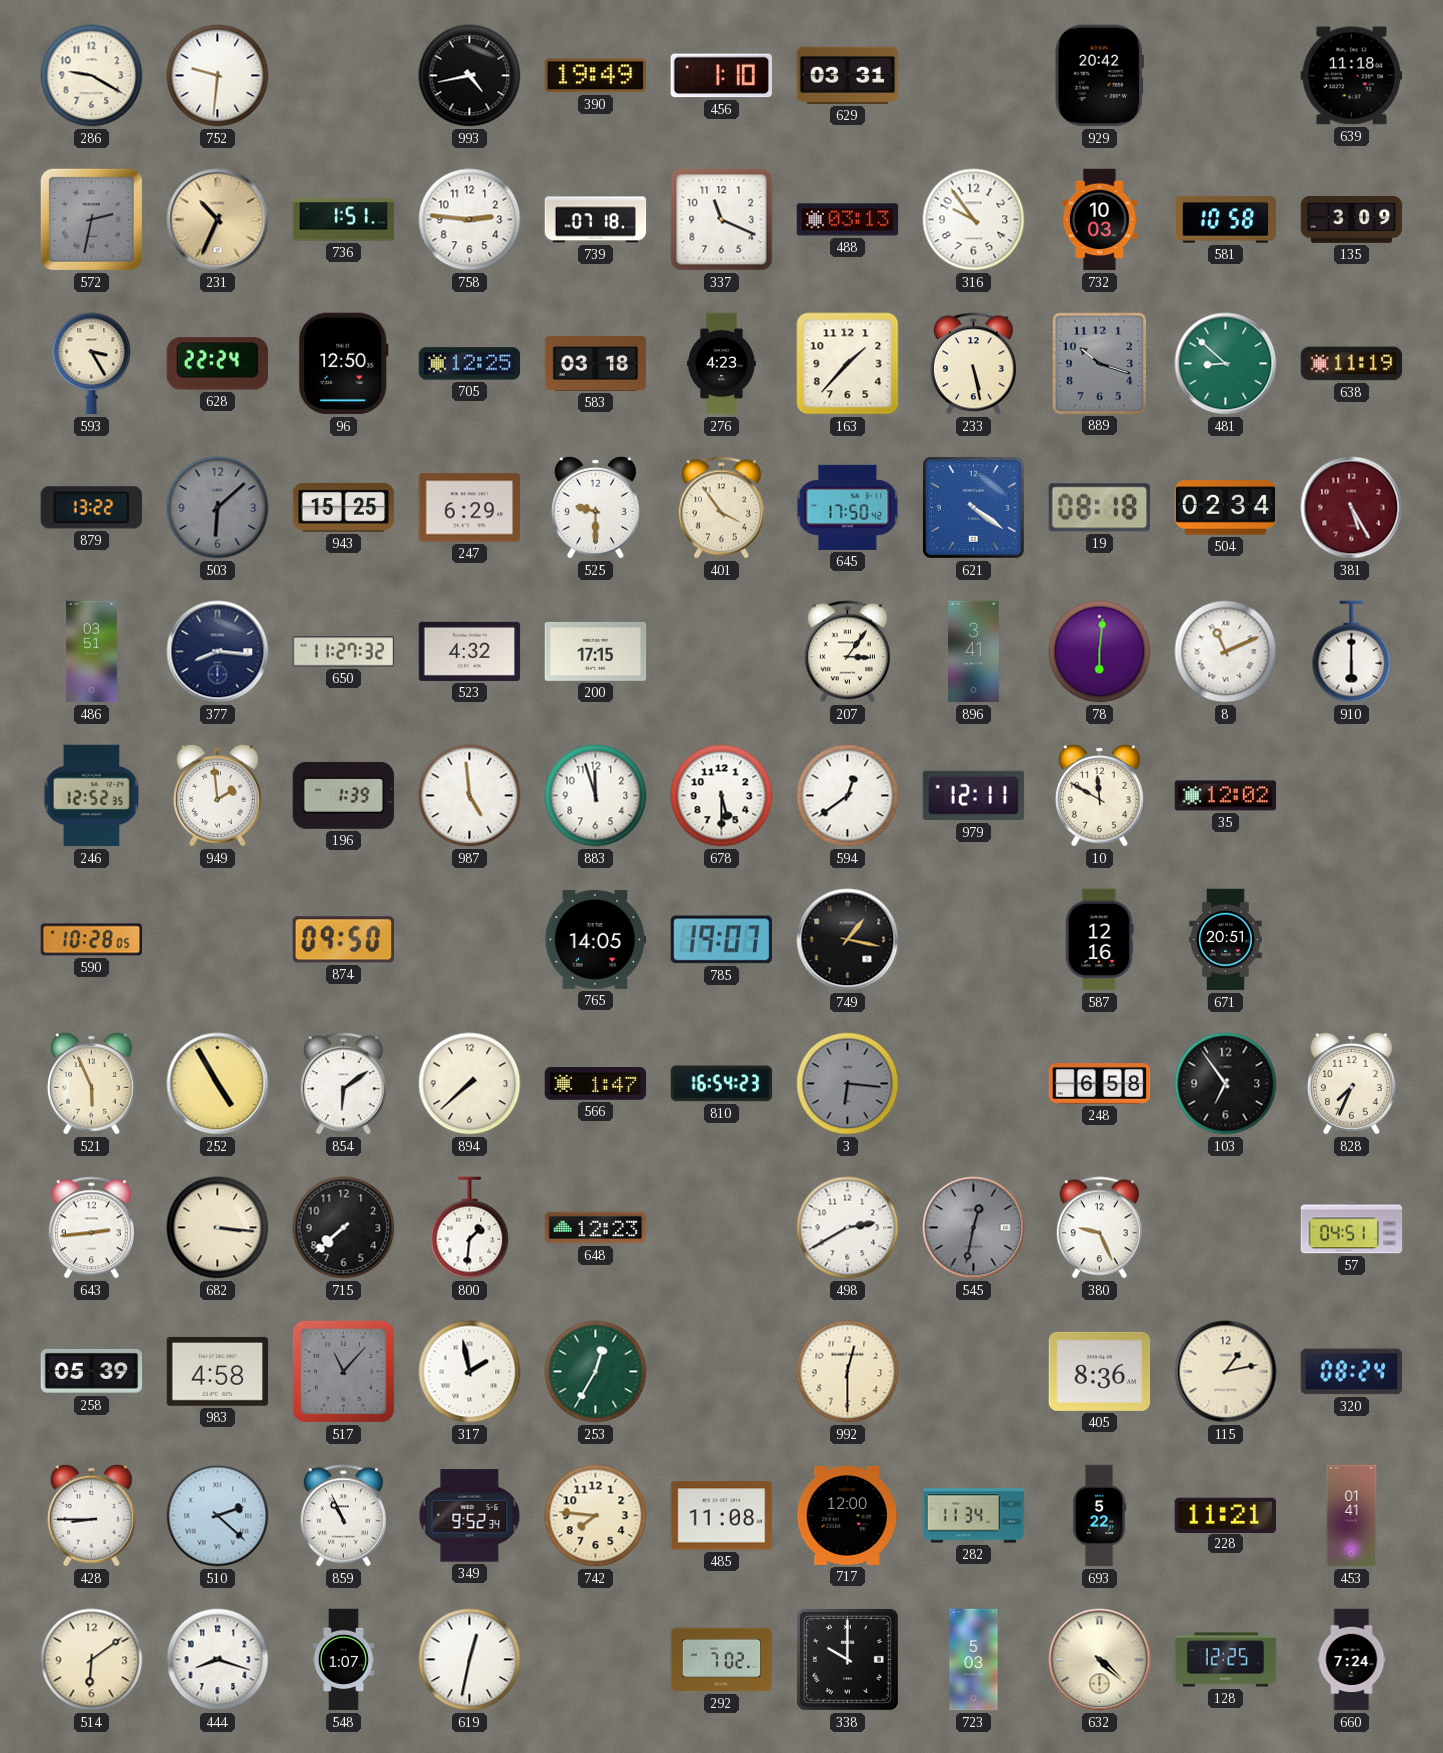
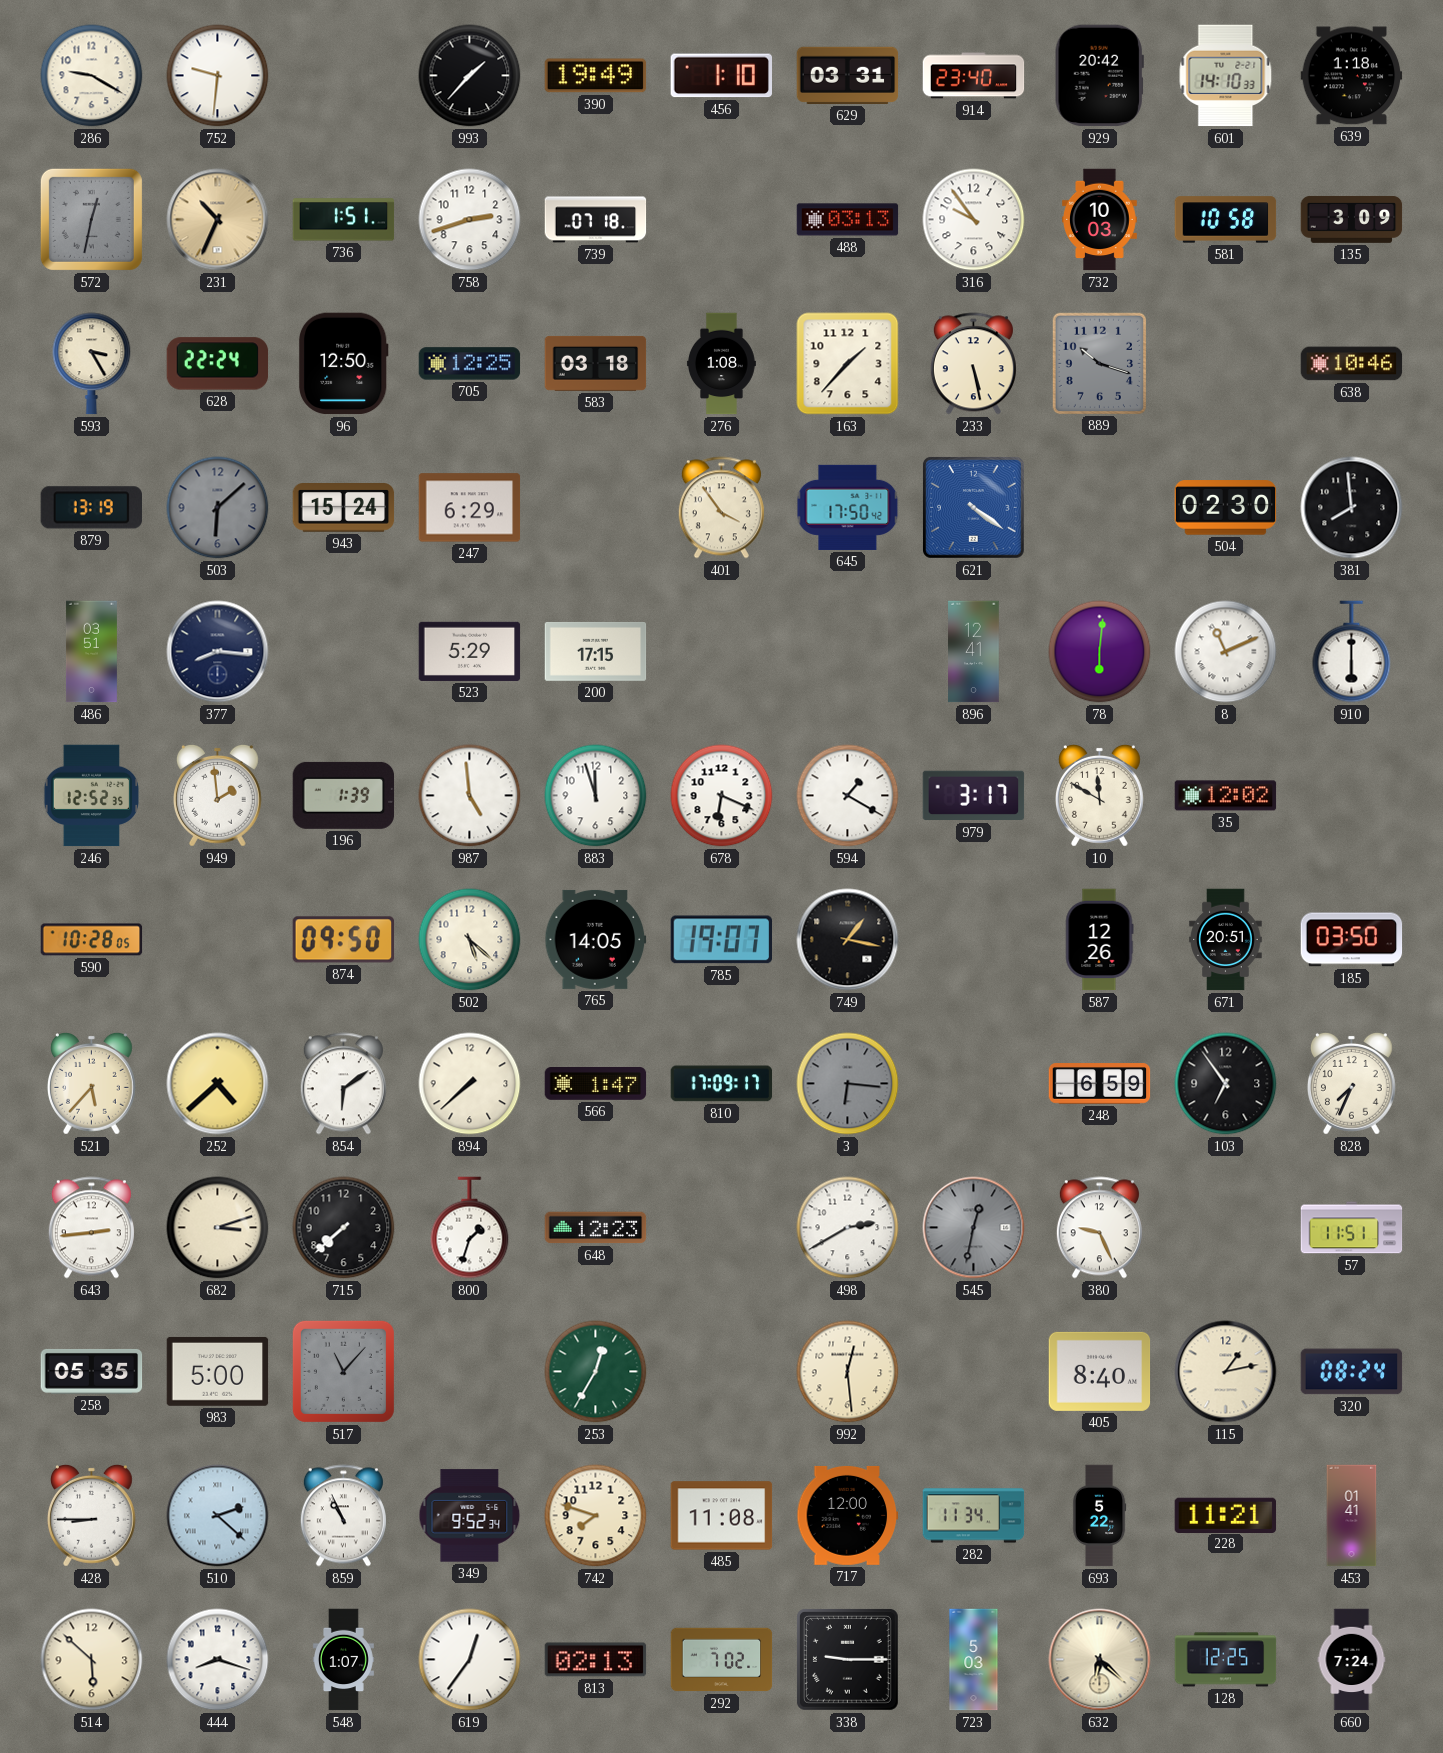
993: 4:43 -> 1:37 (470, 76)
914: none -> 23:40 (974, 76)
601: none -> 14:10 (1226, 76)
639: 11:18 -> 1:18 (1352, 76)
572: 2:32 -> 12:32 (91, 219)
758: 2:46 -> 2:42 (470, 220)
337: 11:19 -> none (722, 220)
276: 4:23 -> 1:08 (721, 364)
481: 8:52 -> none (1226, 364)
638: 11:19 -> 10:46 (1352, 364)
879: 13:22 -> 13:19 (91, 508)
943: 15:25 -> 15:24 (344, 508)
525: 9:30 -> none (595, 507)
19: 08:18 -> none (1099, 508)
504: 02:34 -> 02:30 (1226, 508)
381: 5:25 -> 7:59 (1352, 508)
381 dial: burgundy -> black (1352, 508)
650: 11:27 -> none (344, 652)
523: 4:32 -> 5:29 (470, 651)
207: 3:06 -> none (847, 652)
896: 3:41 -> 12:41 (974, 652)
678: 5:30 -> 6:19 (722, 796)
594: 12:39 -> 1:20 (848, 796)
979: 12:11 -> 3:17 (974, 796)
502: none -> 5:22 (470, 940)
587: 12:16 -> 12:26 (1099, 940)
185: none -> 03:50 (1352, 940)
521: 5:56 -> 5:37 (91, 1083)
252: 4:55 -> 4:38 (218, 1084)
810: 16:54 -> 17:09 (722, 1084)
248: 6:58 -> 6:59 (1100, 1084)
682: 3:16 -> 3:12 (218, 1228)
800: 1:31 -> 1:33 (470, 1228)
57: 04:51 -> 11:51 (1352, 1228)
258: 05:39 -> 05:35 (92, 1371)
983: 4:58 -> 5:00 (218, 1371)
317: 1:58 -> none (470, 1372)
992: 12:30 -> 12:29 (848, 1372)
405: 8:36 -> 8:40 (1100, 1371)
742: 7:46 -> 7:48 (596, 1516)
514: 6:09 -> 5:52 (92, 1660)
619: 12:32 -> 12:36 (470, 1660)
813: none -> 02:13 (596, 1660)
338: 10:00 -> 9:15 (847, 1659)
632: 4:22 -> 6:22 (1100, 1660)
